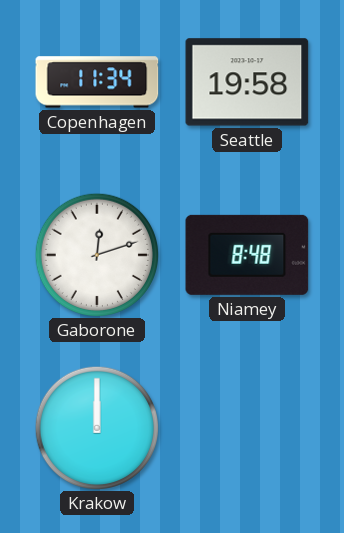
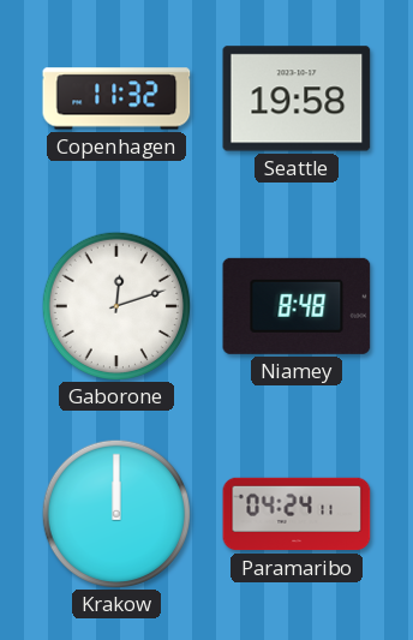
Copenhagen: 11:34 -> 11:32 (116, 98)
Paramaribo: none -> 04:24 (297, 514)
